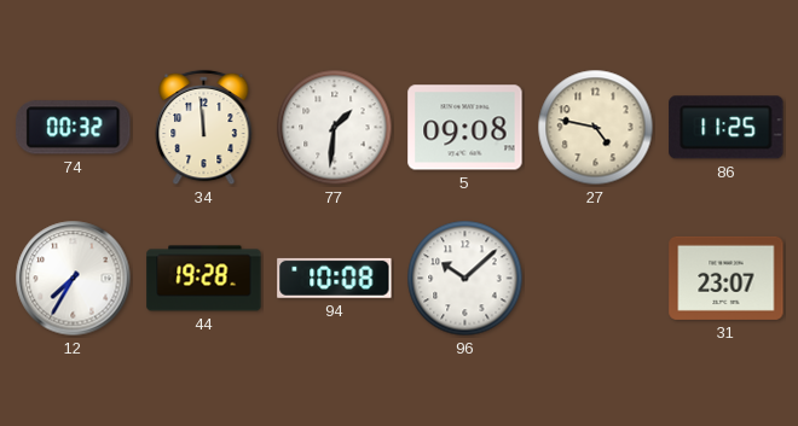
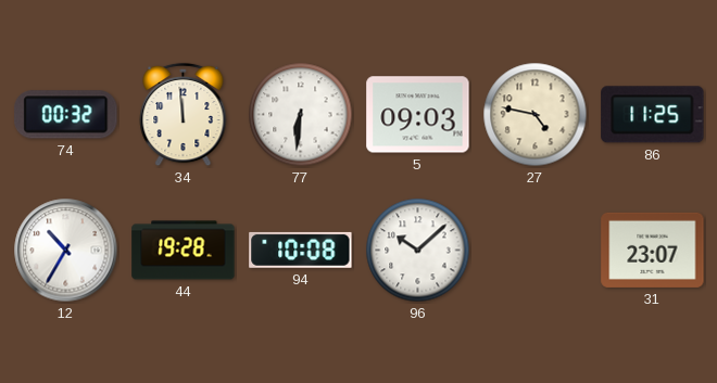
77: 1:31 -> 6:31 (301, 115)
5: 09:08 -> 09:03 (418, 115)
12: 7:35 -> 10:35 (66, 251)
